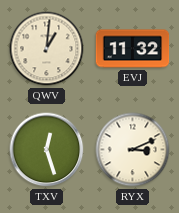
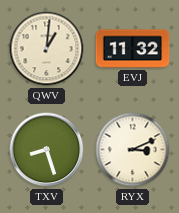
TXV: 12:27 -> 8:27 (47, 150)
